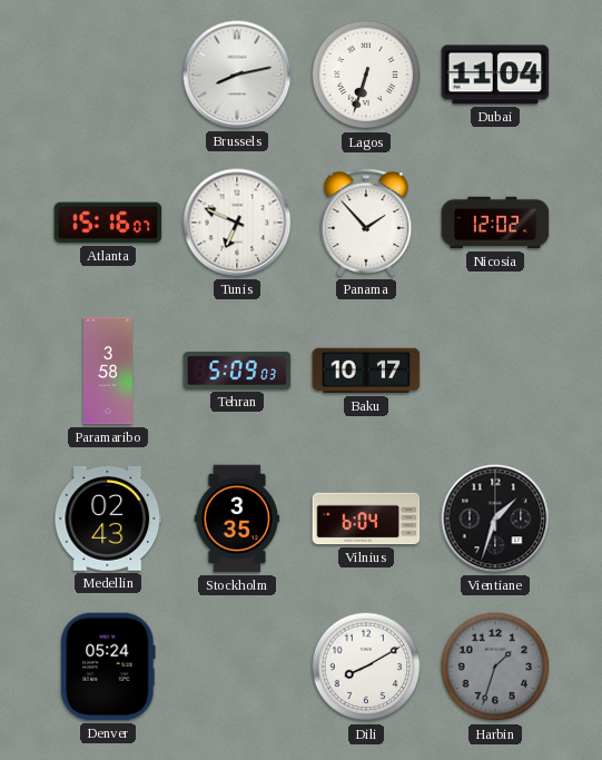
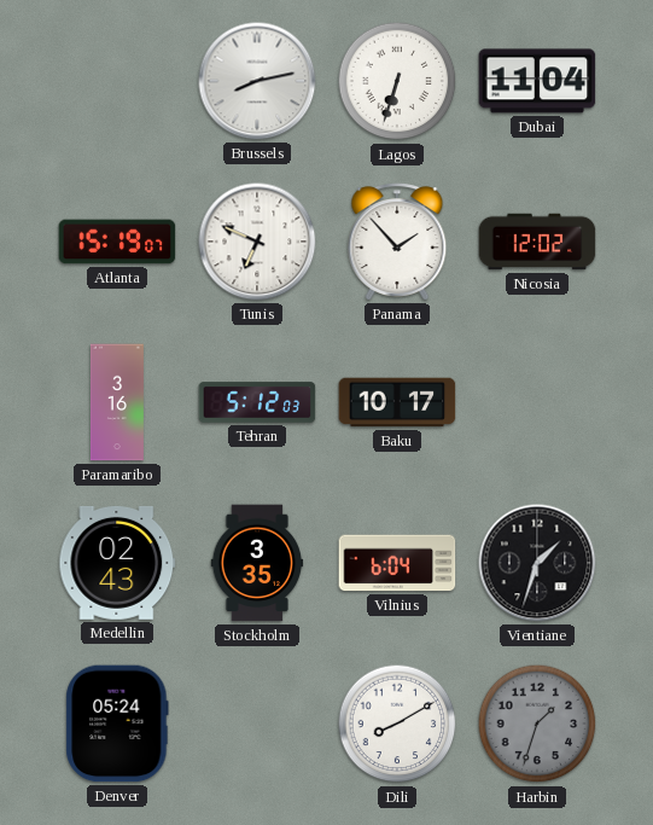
Atlanta: 15:16 -> 15:19 (117, 242)
Paramaribo: 3:58 -> 3:16 (117, 402)
Tehran: 5:09 -> 5:12 (257, 402)
